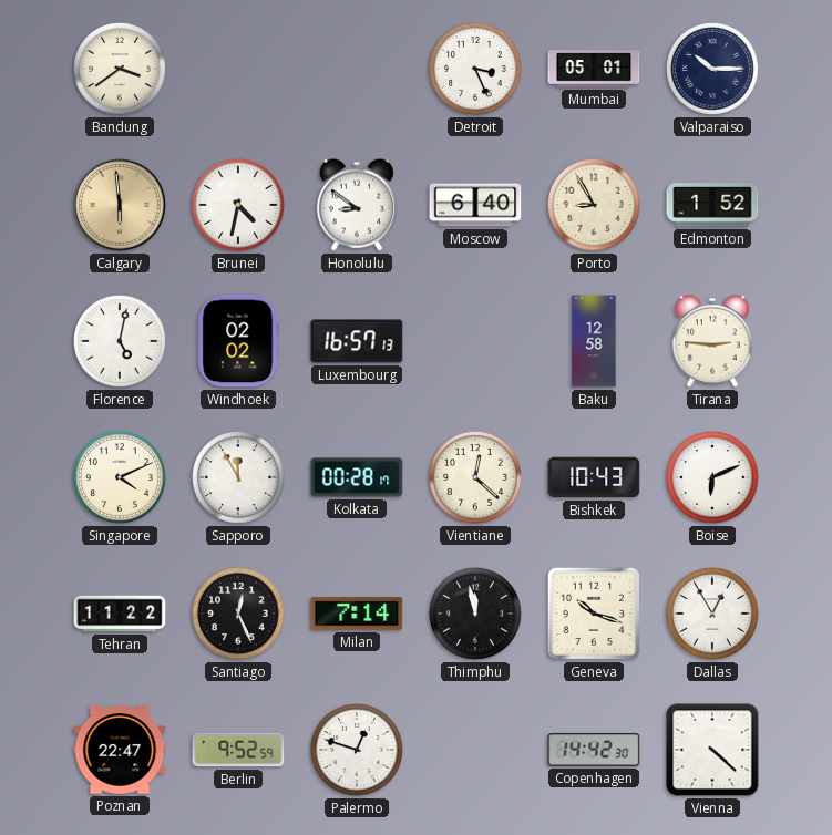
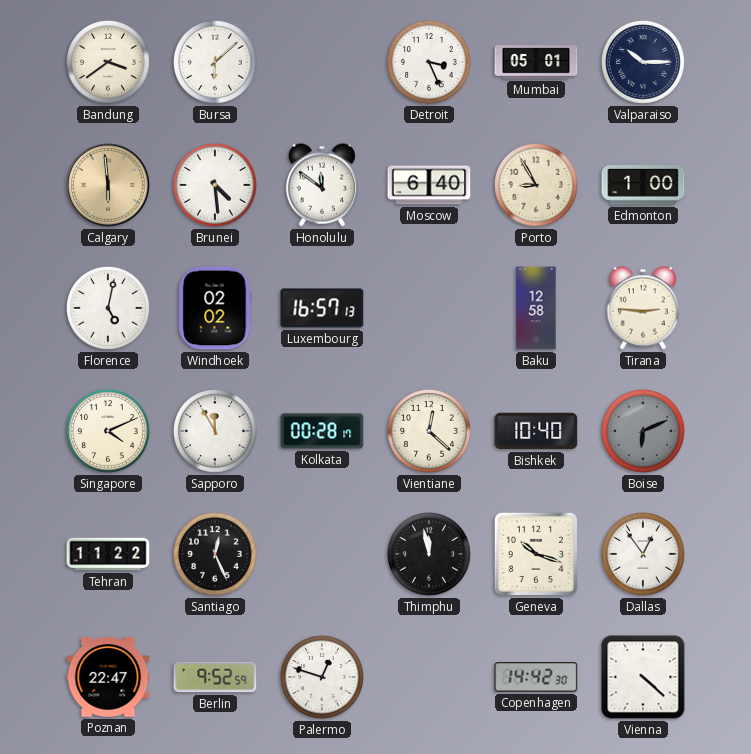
Bursa: none -> 6:08 (216, 63)
Brunei: 4:32 -> 4:29 (216, 186)
Honolulu: 8:51 -> 11:51 (322, 185)
Edmonton: 1:52 -> 1:00 (643, 186)
Bishkek: 10:43 -> 10:40 (536, 431)
Boise dial: white -> grey (644, 432)
Milan: 7:14 -> none (357, 614)
Dallas: 12:55 -> 12:54 (644, 555)
